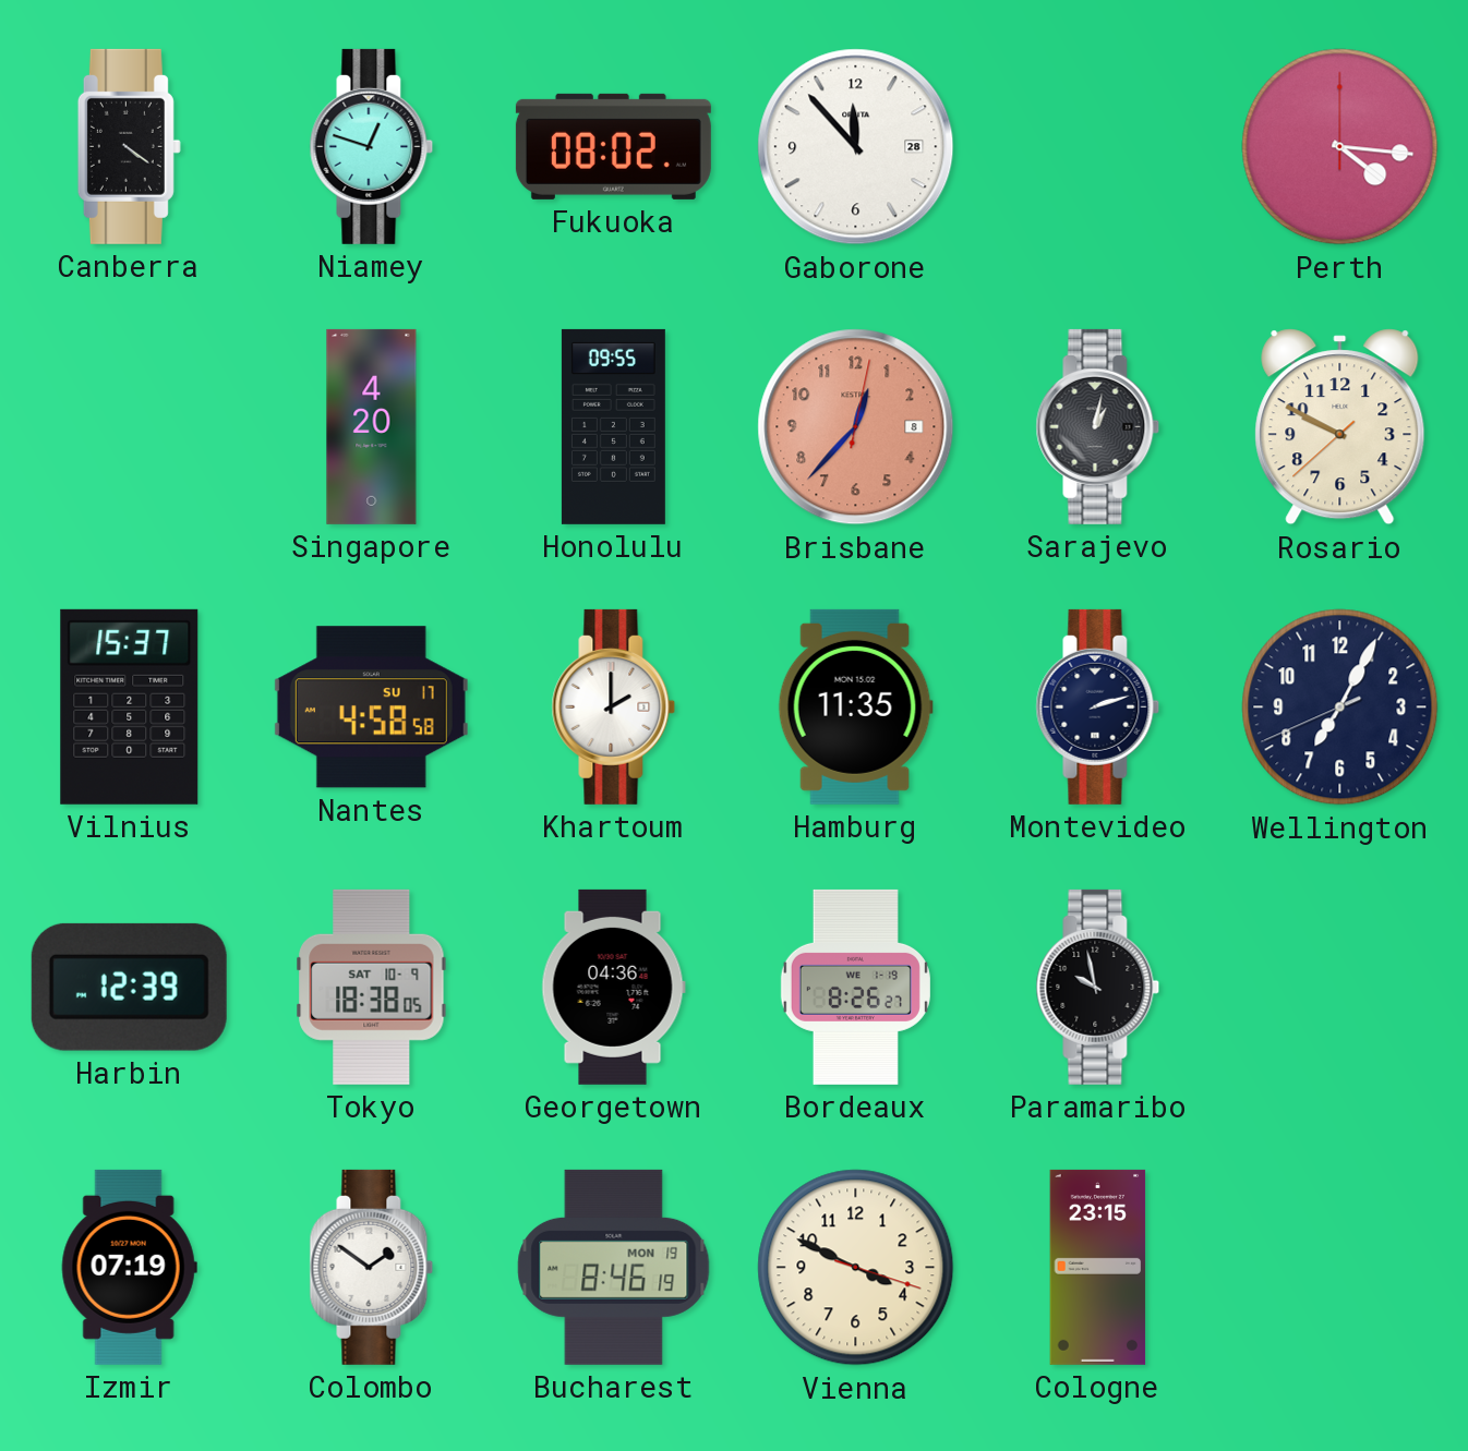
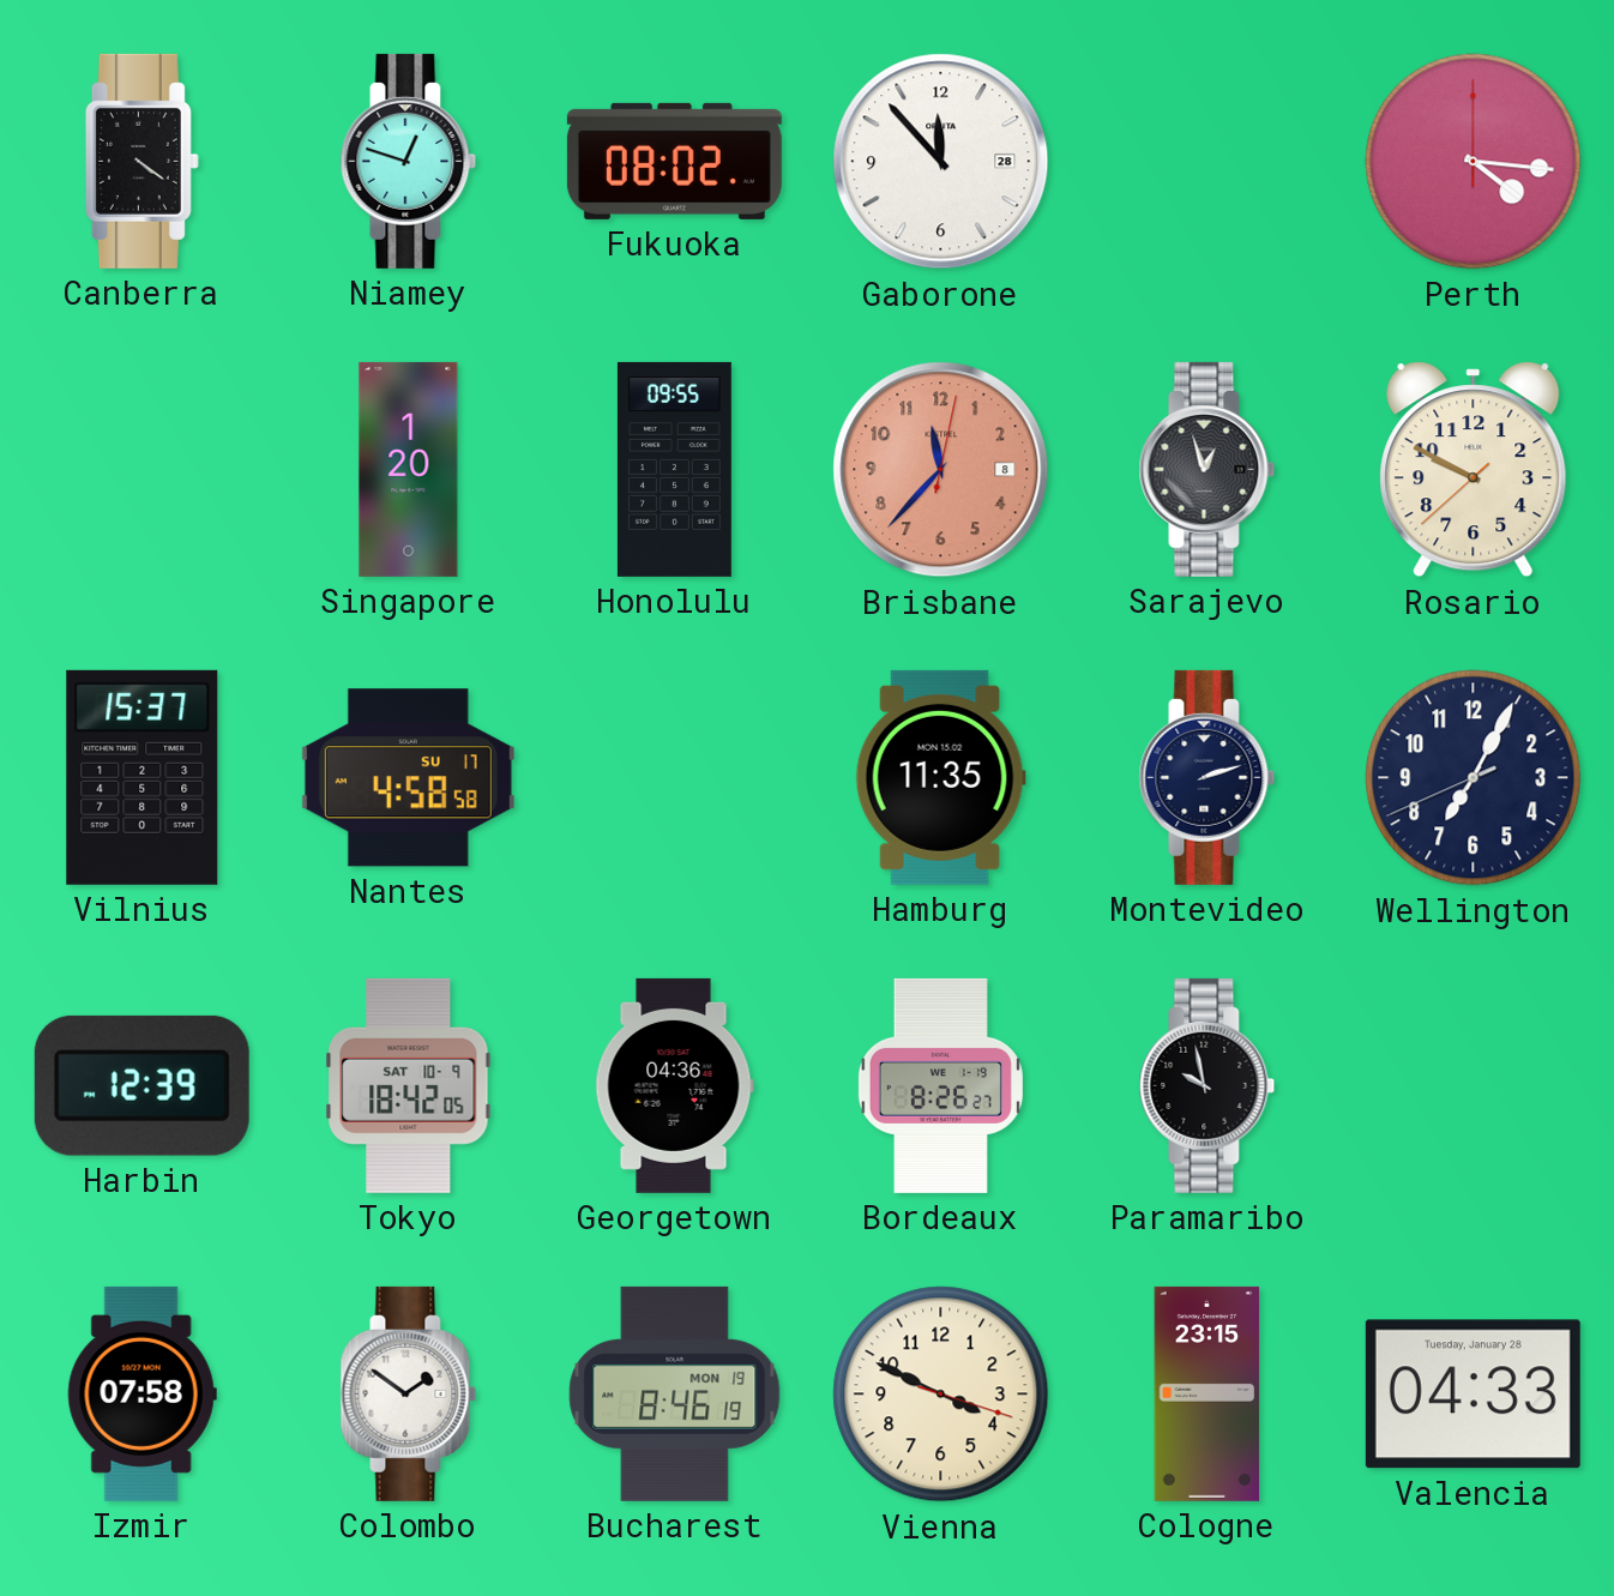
Singapore: 4:20 -> 1:20 (409, 469)
Brisbane: 12:37 -> 11:37 (941, 470)
Sarajevo: 1:02 -> 12:57 (1208, 469)
Khartoum: 2:00 -> none (614, 706)
Tokyo: 18:38 -> 18:42 (409, 1085)
Izmir: 07:19 -> 07:58 (141, 1393)
Valencia: none -> 04:33 (1473, 1395)
